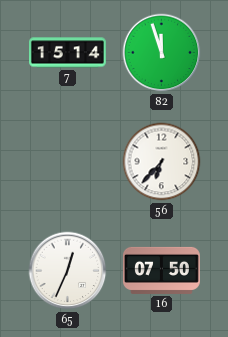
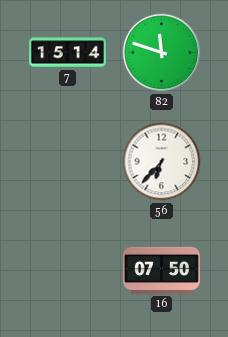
82: 11:57 -> 11:48 (162, 53)
65: 12:34 -> none (68, 271)
